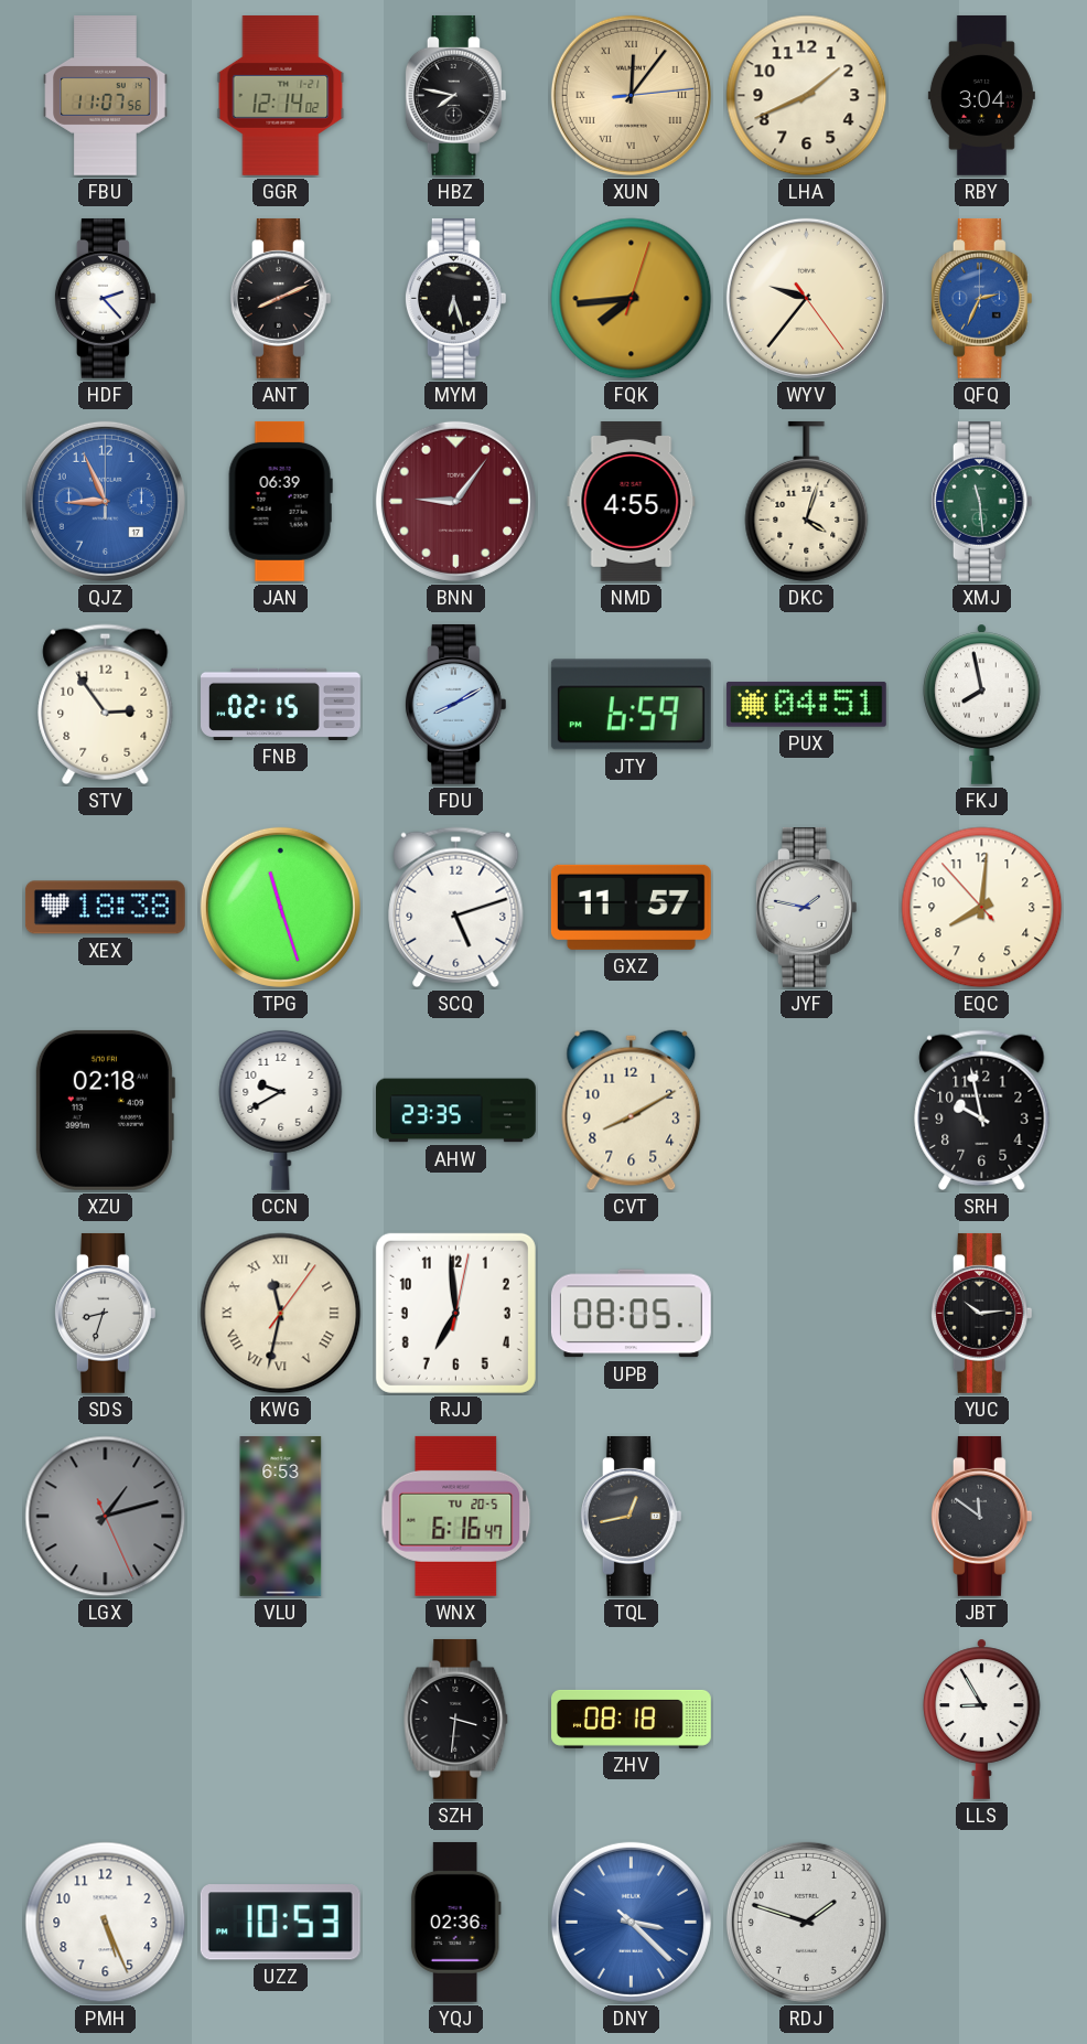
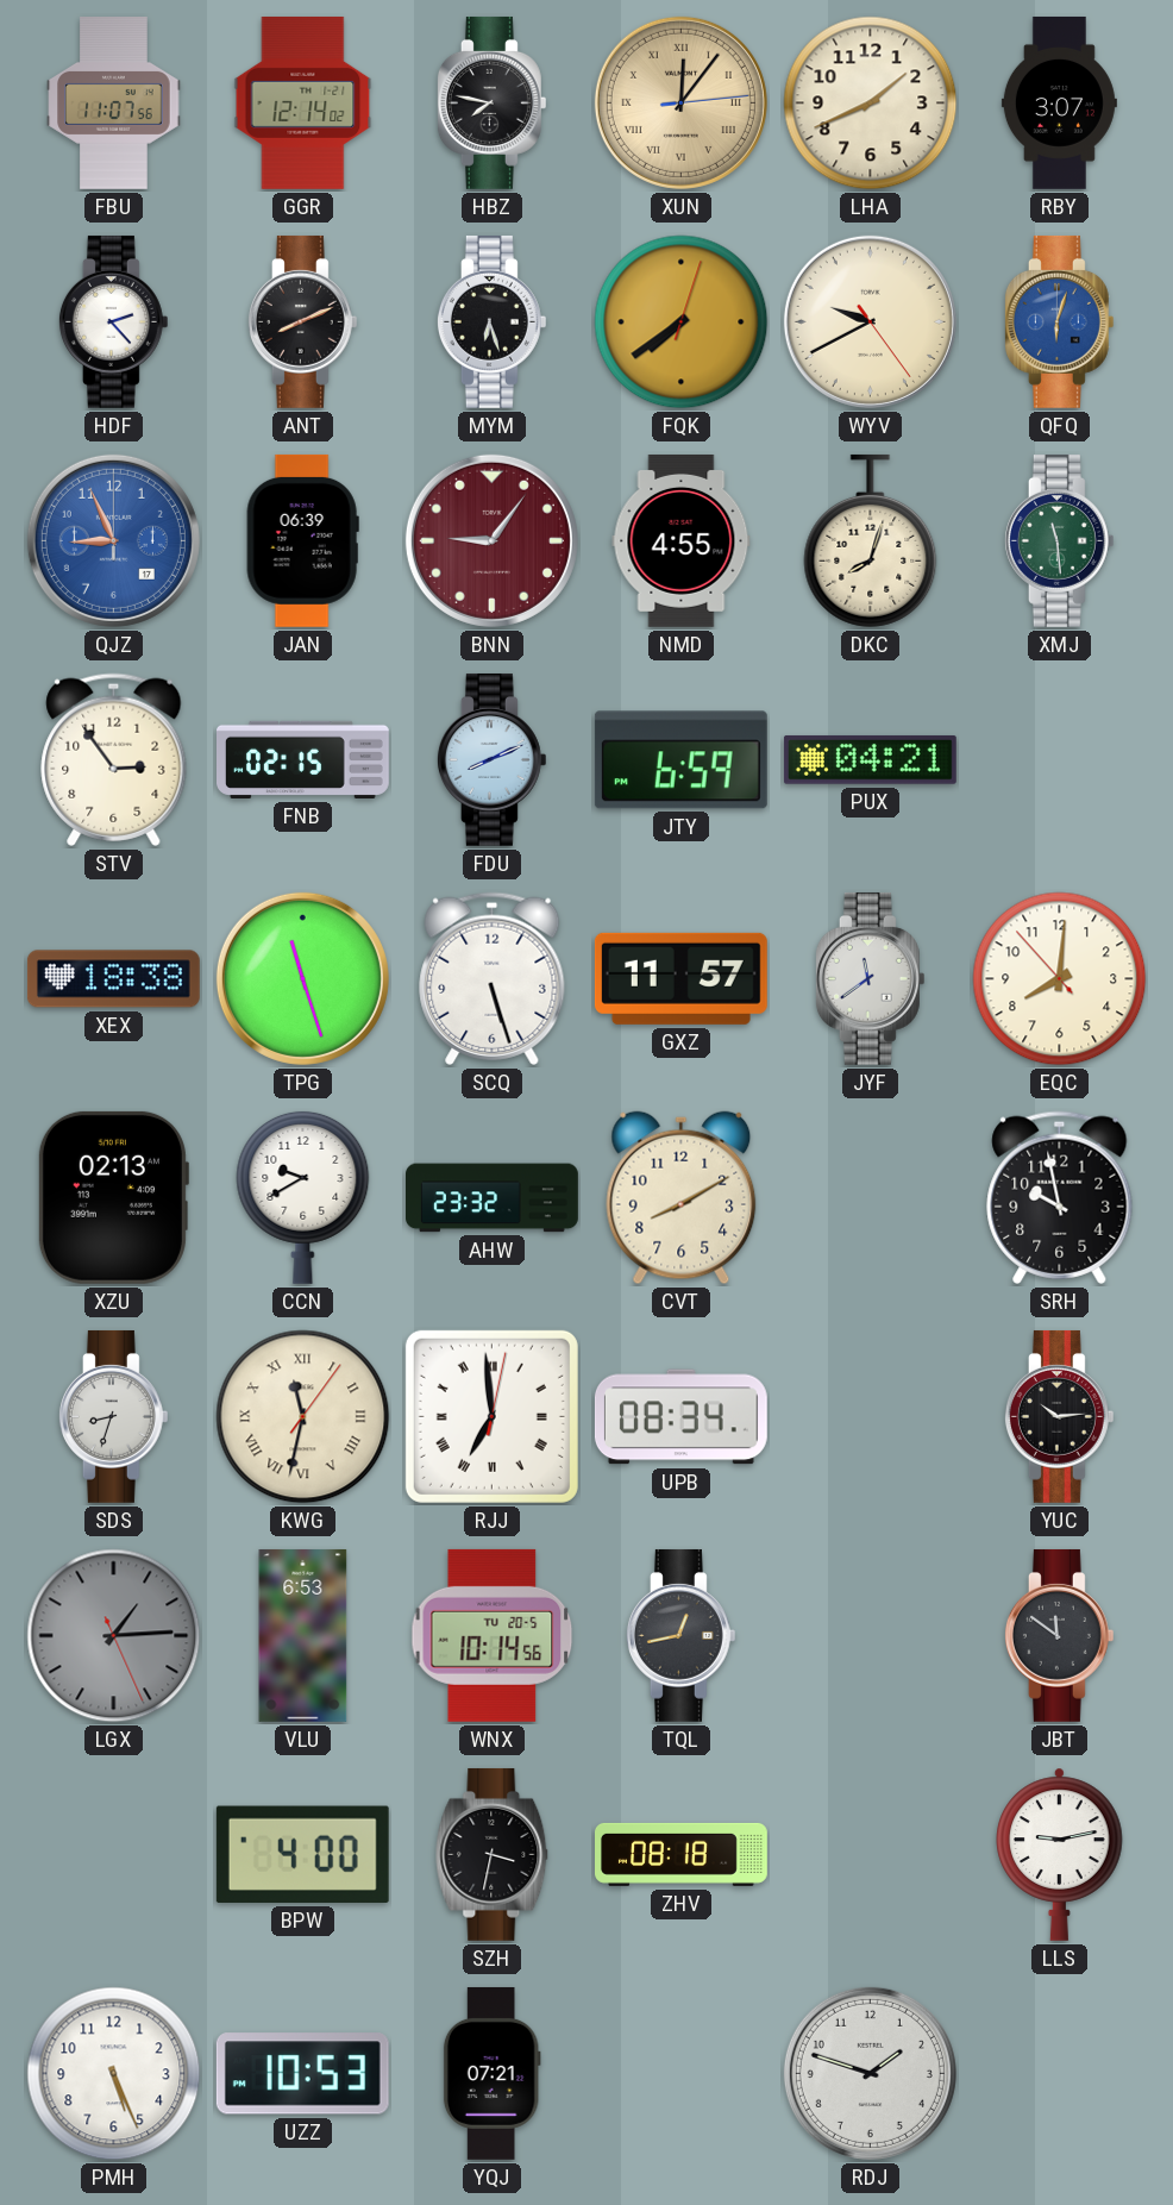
RBY: 3:04 -> 3:07 (1059, 102)
FQK: 7:44 -> 7:39 (682, 322)
WYV: 9:36 -> 9:40 (870, 321)
QFQ: 2:34 -> 6:03 (1059, 321)
DKC: 4:03 -> 8:03 (871, 540)
FDU: 8:10 -> 8:11 (491, 759)
PUX: 04:51 -> 04:21 (870, 760)
FKJ: 7:58 -> none (982, 704)
SCQ: 5:12 -> 5:27 (493, 978)
JYF: 1:47 -> 11:39 (870, 978)
XZU: 02:18 -> 02:13 (113, 1197)
AHW: 23:35 -> 23:32 (493, 1198)
RJJ numerals: Arabic -> Roman (491, 1416)
UPB: 08:05 -> 08:34 (680, 1417)
LGX: 1:12 -> 1:14 (114, 1636)
WNX: 6:16 -> 10:14 (493, 1635)
BPW: none -> 4:00 (302, 1854)
SZH: 3:31 -> 3:32 (493, 1854)
LLS: 8:55 -> 9:13 (1060, 1854)
YQJ: 02:36 -> 07:21 (491, 2073)
DNY: 3:22 -> none (631, 1922)
